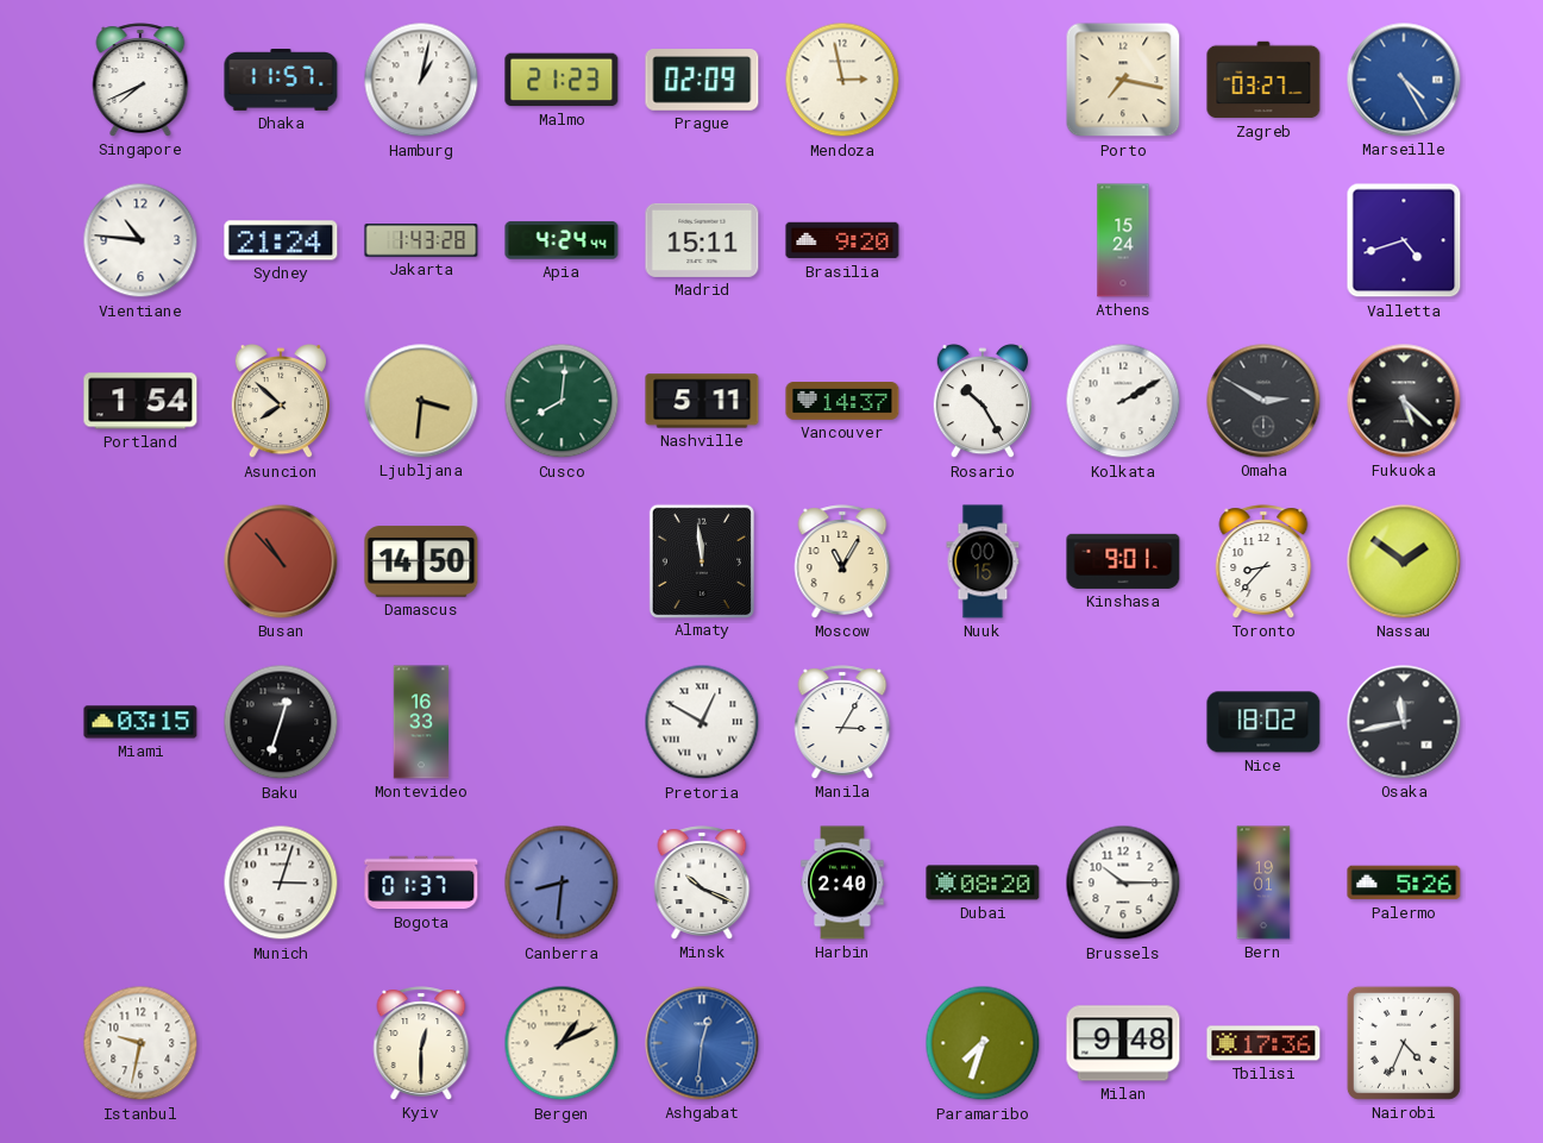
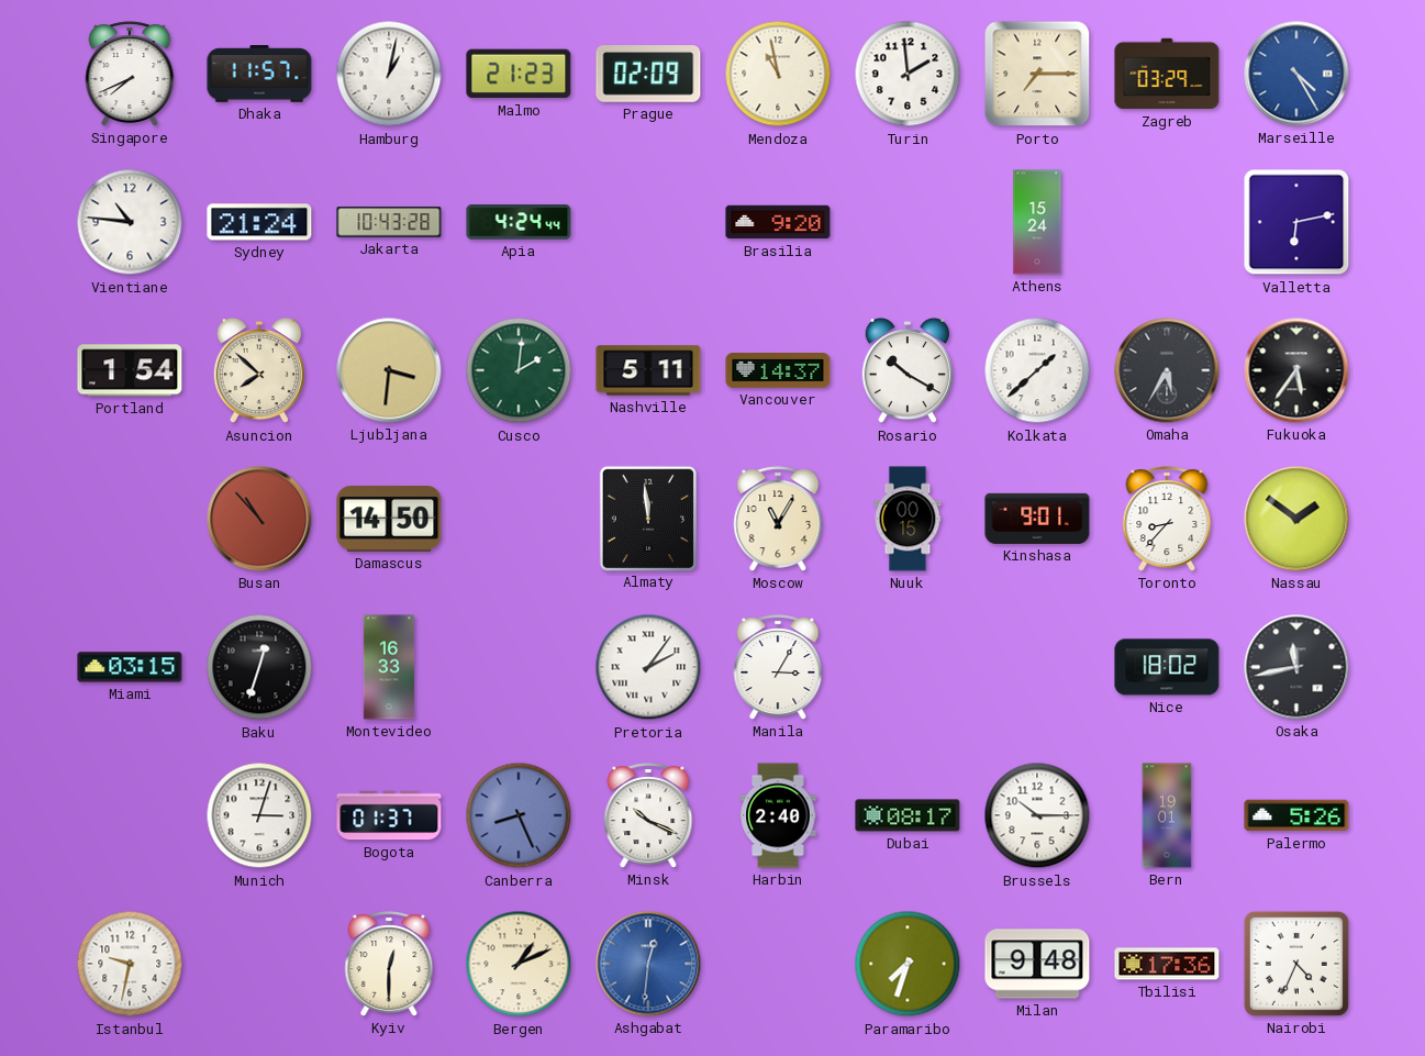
Mendoza: 2:58 -> 10:58 (778, 74)
Turin: none -> 1:59 (908, 74)
Porto: 7:17 -> 7:15 (1037, 74)
Zagreb: 03:27 -> 03:29 (1167, 74)
Jakarta: 1:43 -> 10:43 (389, 222)
Madrid: 15:11 -> none (702, 240)
Valletta: 4:42 -> 6:13 (1296, 222)
Cusco: 8:01 -> 2:01 (519, 370)
Rosario: 10:25 -> 10:20 (908, 371)
Kolkata: 2:10 -> 1:38 (1037, 370)
Omaha: 2:50 -> 5:35 (1167, 370)
Fukuoka: 5:22 -> 5:36 (1296, 370)
Pretoria: 12:50 -> 2:06 (648, 667)
Canberra: 8:31 -> 8:26 (519, 815)
Dubai: 08:20 -> 08:17 (908, 815)
